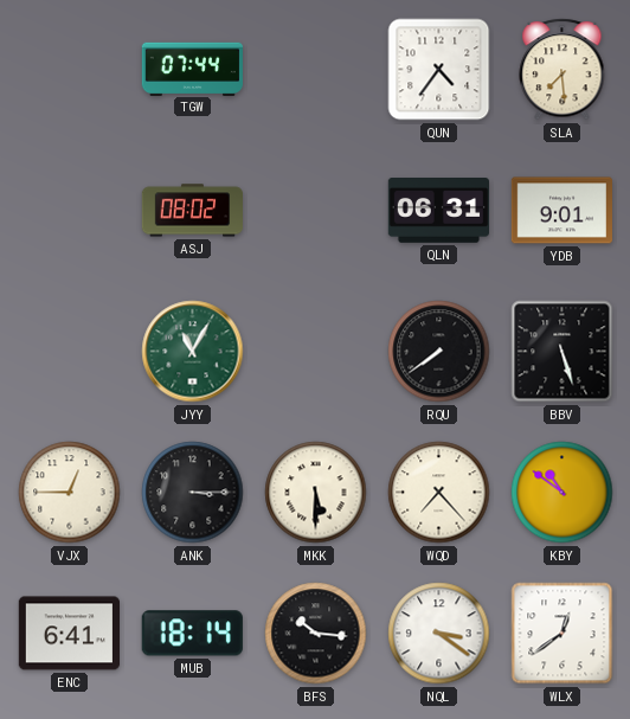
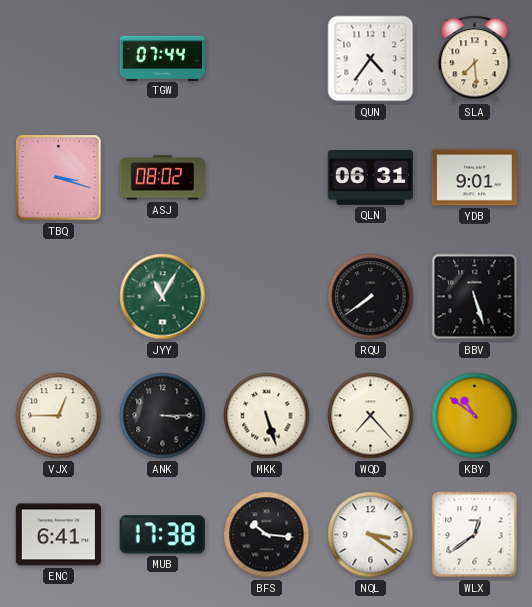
TBQ: none -> 3:18 (59, 178)
MKK: 5:30 -> 5:27 (267, 416)
MUB: 18:14 -> 17:38 (162, 535)
